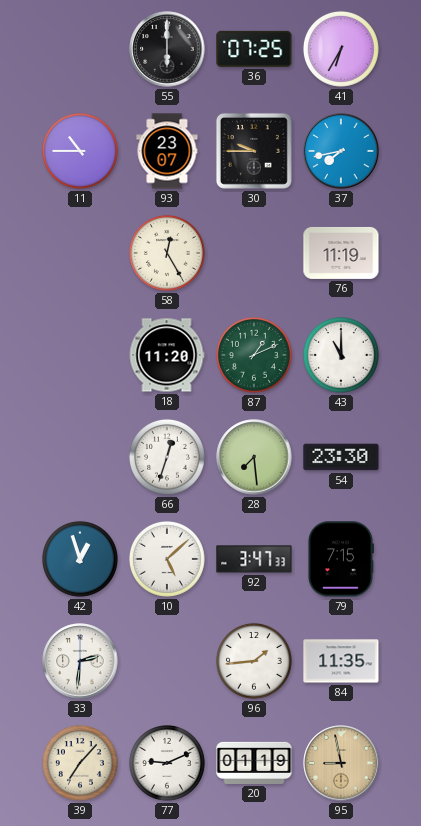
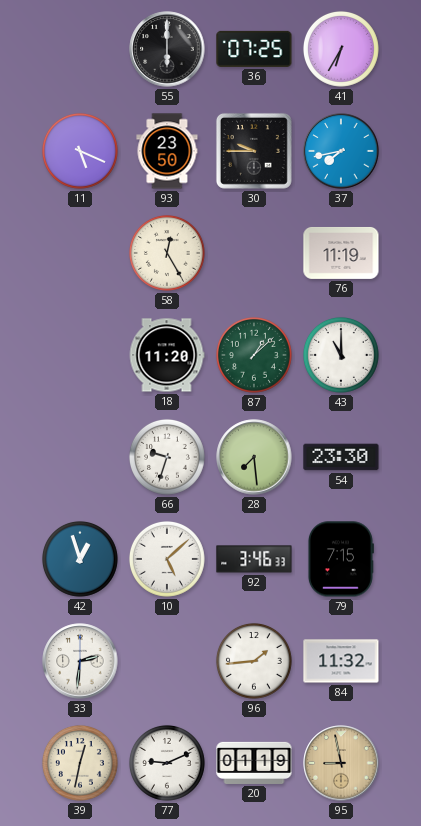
11: 10:45 -> 5:19 (80, 151)
93: 23:07 -> 23:50 (167, 151)
87: 1:11 -> 1:08 (254, 355)
66: 12:33 -> 9:33 (167, 457)
92: 3:47 -> 3:46 (254, 559)
84: 11:35 -> 11:32 (341, 661)
39: 7:07 -> 12:32 (80, 763)
